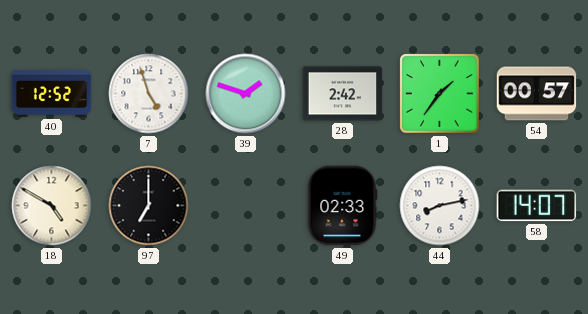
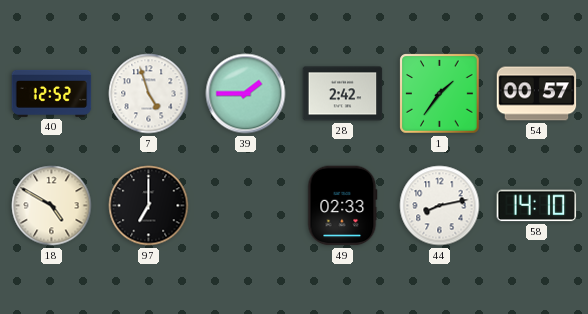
39: 1:48 -> 1:45 (246, 94)
58: 14:07 -> 14:10 (537, 206)
